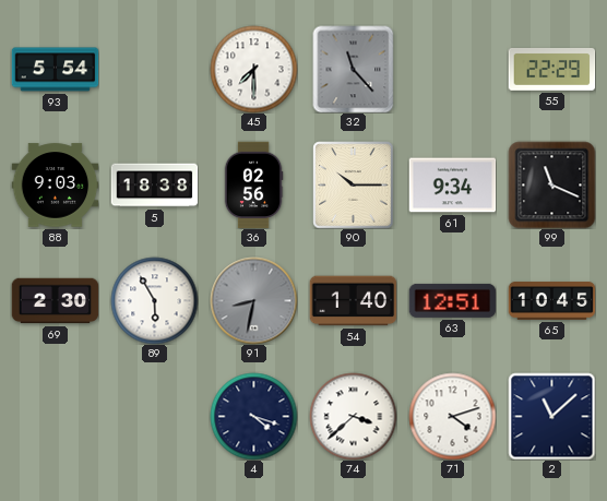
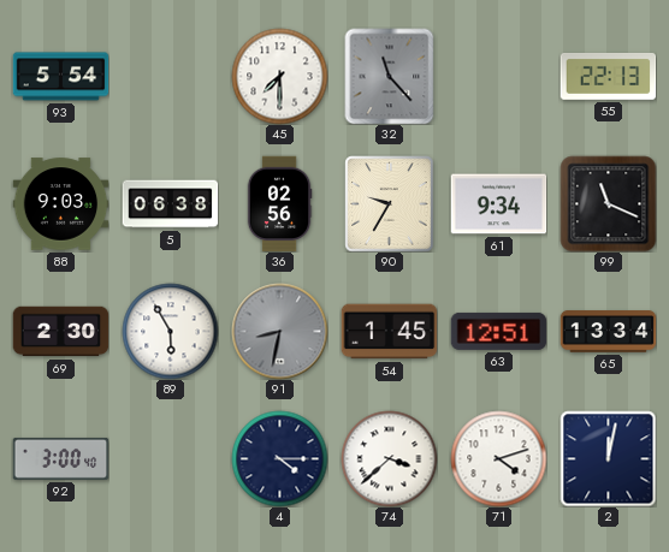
55: 22:29 -> 22:13 (608, 76)
5: 18:38 -> 06:38 (170, 204)
90: 10:15 -> 9:35 (390, 203)
54: 1:40 -> 1:45 (389, 332)
65: 10:45 -> 13:34 (608, 332)
92: none -> 3:00 (60, 458)
4: 4:18 -> 4:15 (279, 458)
2: 11:08 -> 12:02 (608, 458)
